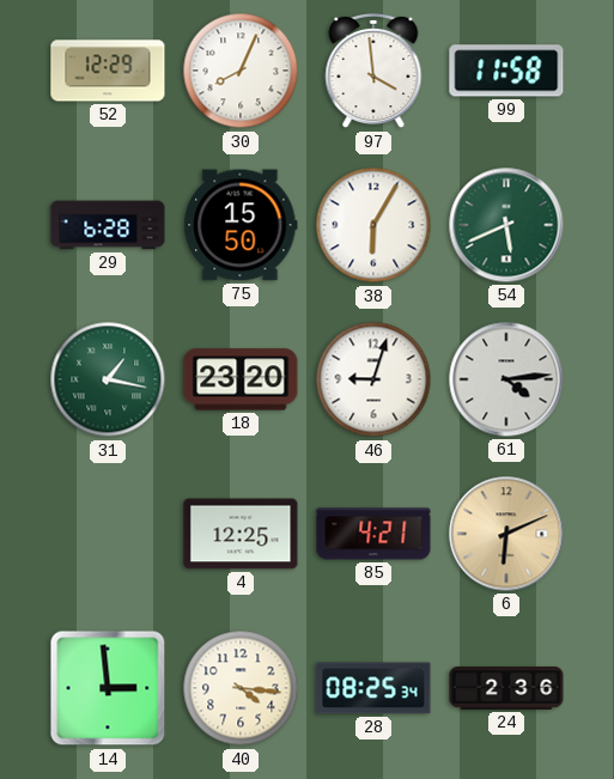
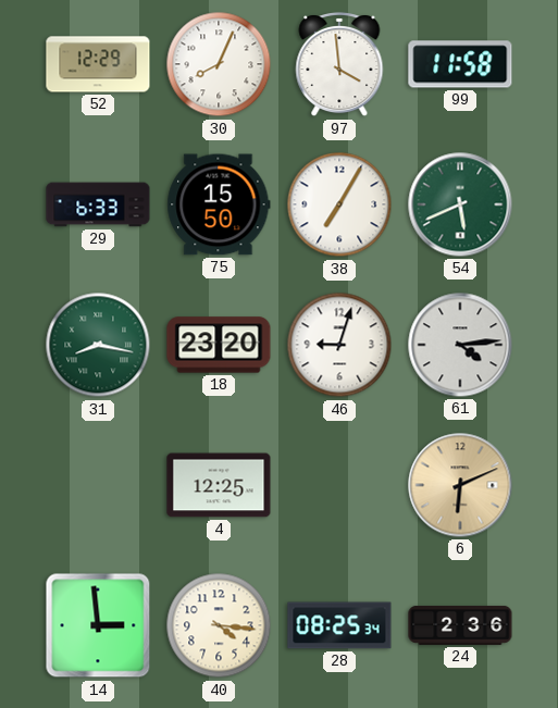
29: 6:28 -> 6:33 (98, 204)
38: 6:05 -> 7:05 (339, 204)
31: 1:17 -> 8:17 (98, 345)
85: 4:21 -> none (373, 534)
